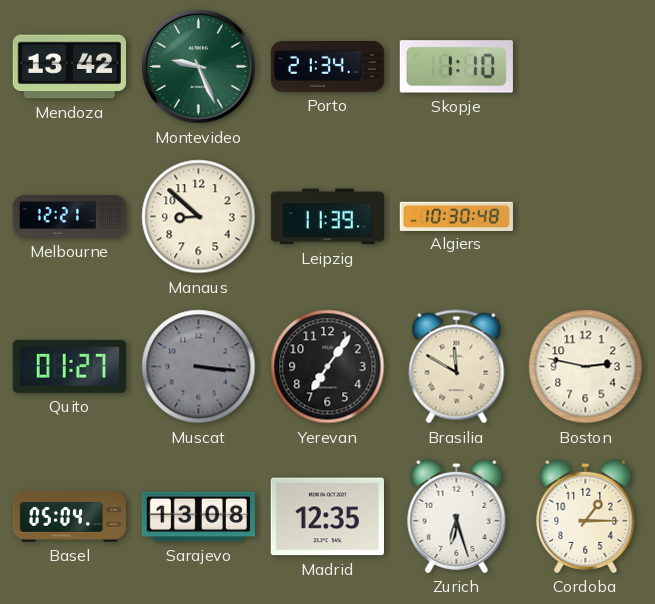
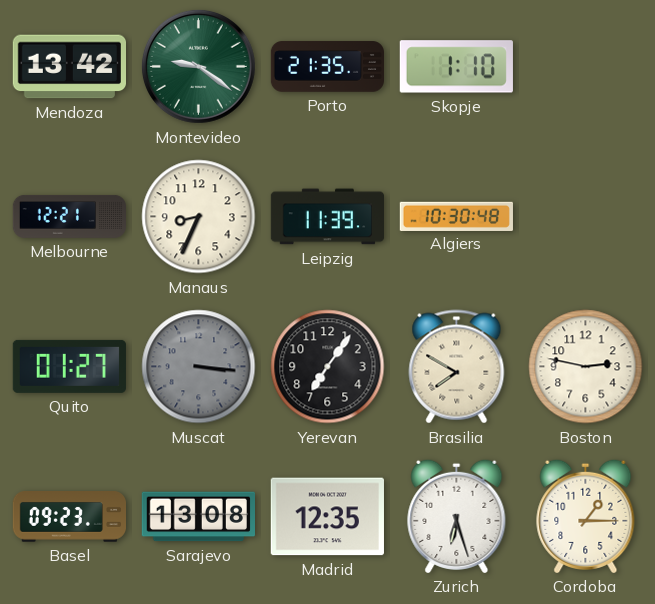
Montevideo: 9:26 -> 9:21 (198, 66)
Porto: 21:34 -> 21:35 (327, 67)
Manaus: 8:52 -> 8:34 (199, 217)
Brasilia: 11:50 -> 7:50 (457, 367)
Basel: 05:04 -> 09:23 (69, 517)
